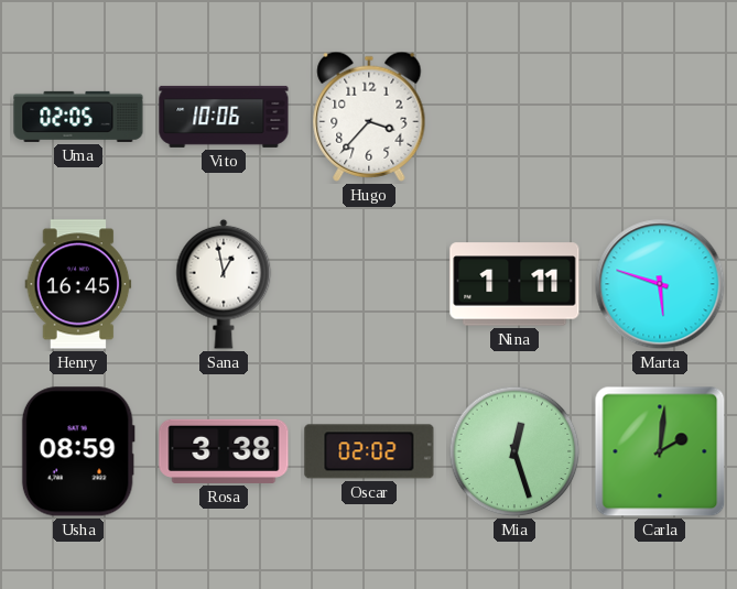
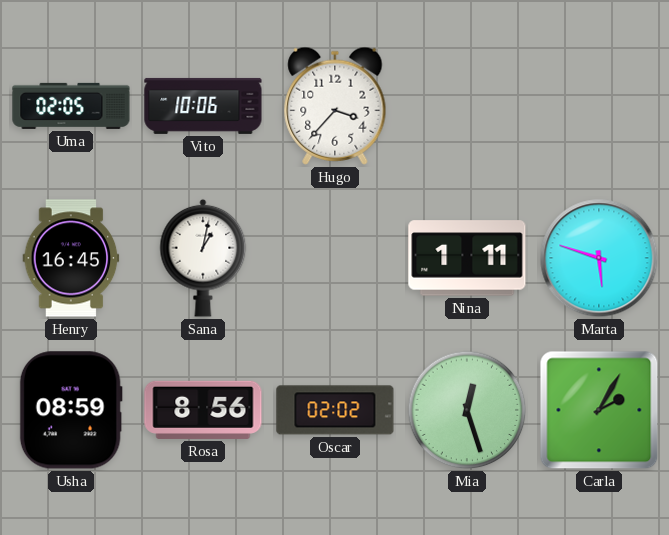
Sana: 12:58 -> 1:02 (203, 258)
Rosa: 3:38 -> 8:56 (203, 410)
Carla: 2:01 -> 2:05 (599, 410)
